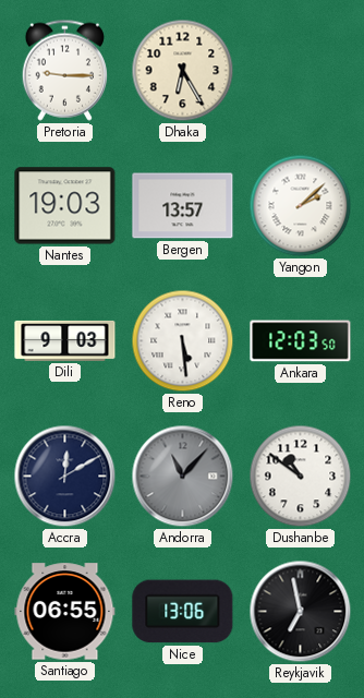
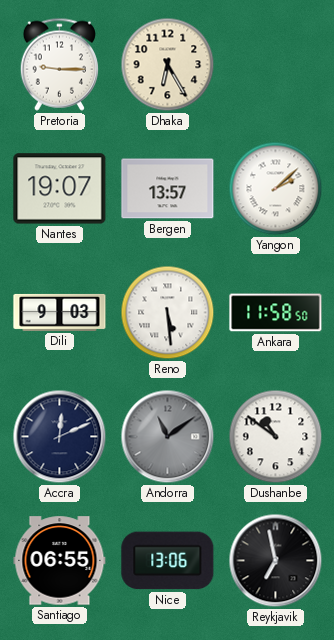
Nantes: 19:03 -> 19:07 (60, 189)
Ankara: 12:03 -> 11:58 (276, 313)
Accra: 12:10 -> 12:11 (60, 437)
Andorra: 11:07 -> 11:09 (168, 437)
